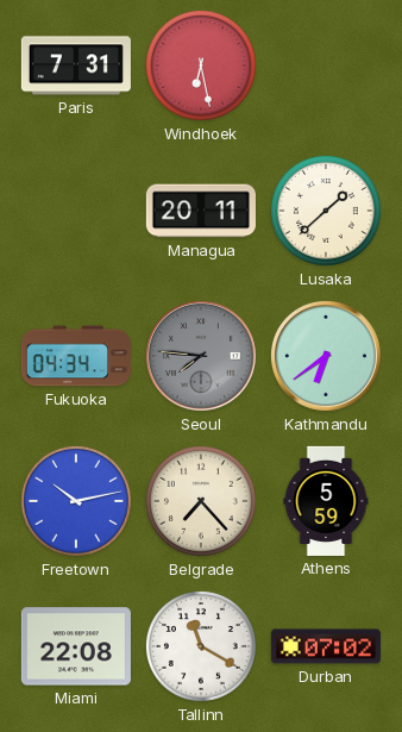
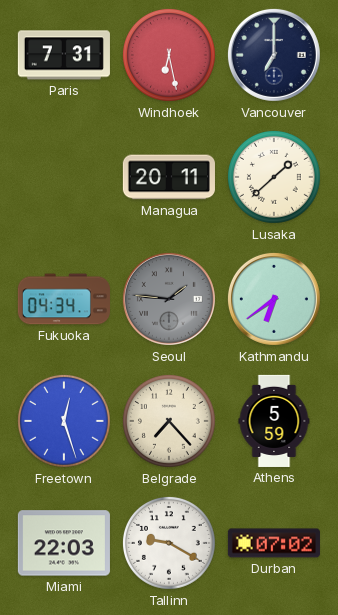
Vancouver: none -> 7:00 (274, 55)
Seoul: 7:46 -> 1:46 (169, 299)
Freetown: 10:13 -> 12:27 (64, 421)
Miami: 22:08 -> 22:03 (64, 543)
Tallinn: 11:20 -> 9:20 (169, 543)
